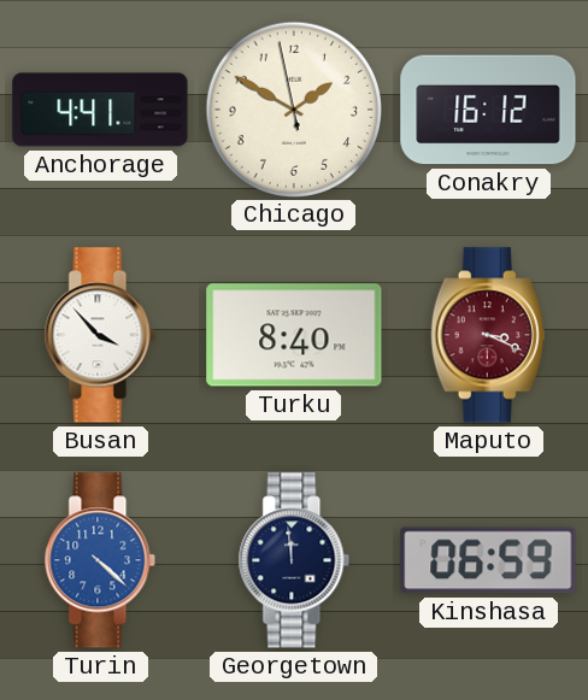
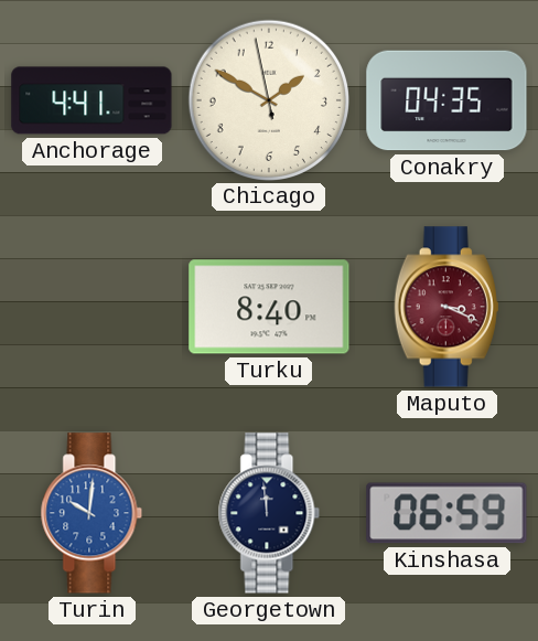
Conakry: 16:12 -> 04:35 (446, 100)
Busan: 3:53 -> none (100, 335)
Turin: 4:22 -> 10:01 (92, 513)
